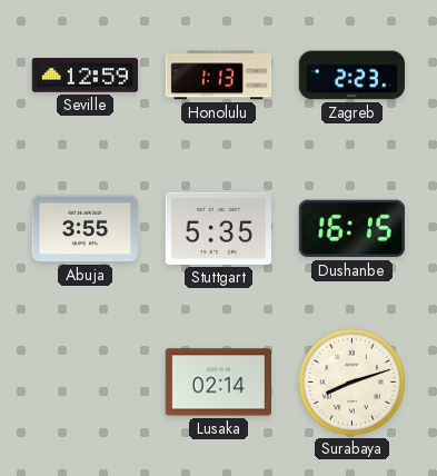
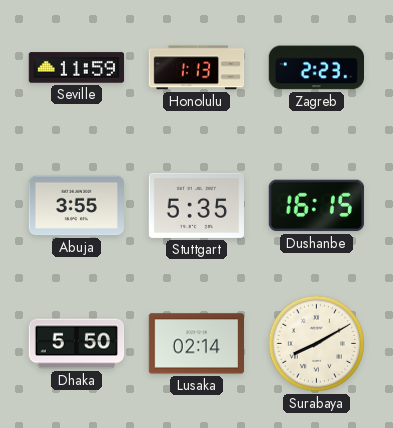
Seville: 12:59 -> 11:59 (77, 68)
Dhaka: none -> 5:50 (77, 344)
Surabaya: 8:12 -> 8:10 (316, 343)
